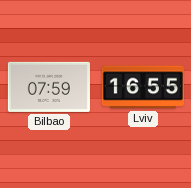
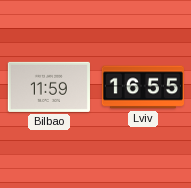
Bilbao: 07:59 -> 11:59 (49, 87)
